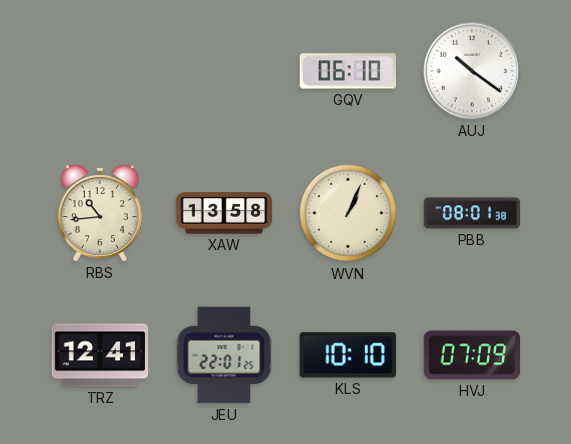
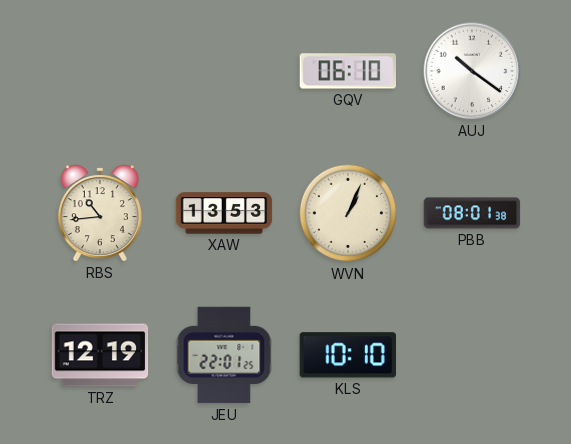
XAW: 13:58 -> 13:53 (224, 213)
TRZ: 12:41 -> 12:19 (100, 355)
HVJ: 07:09 -> none (472, 355)
